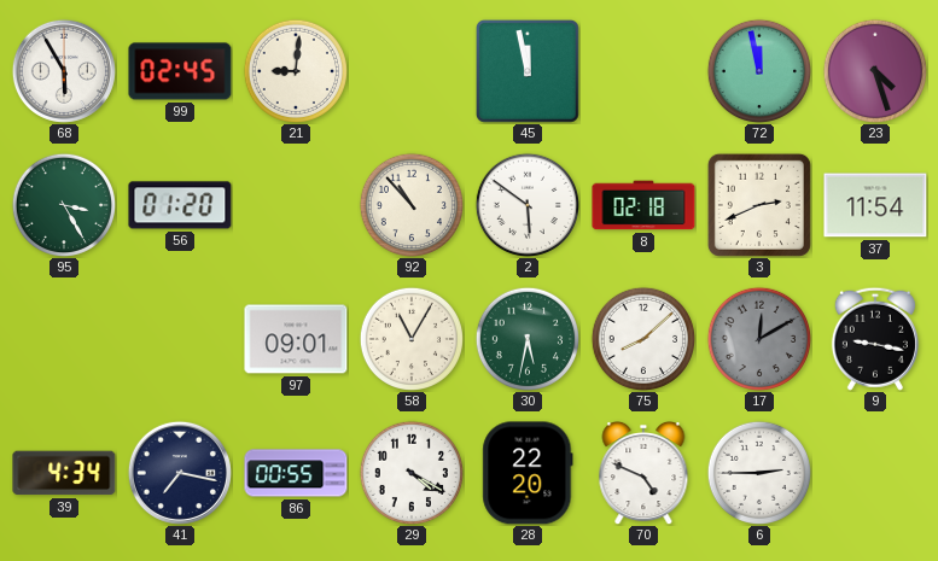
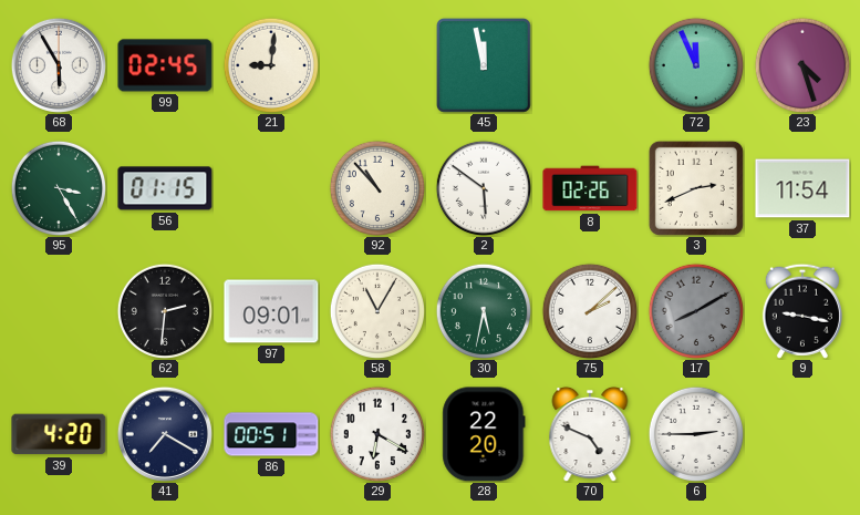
72: 11:58 -> 11:56 (695, 64)
56: 01:20 -> 01:15 (165, 188)
8: 02:18 -> 02:26 (590, 188)
62: none -> 2:31 (164, 310)
75: 8:08 -> 2:08 (589, 310)
17: 12:10 -> 8:10 (695, 310)
39: 4:34 -> 4:20 (59, 434)
41: 7:17 -> 7:20 (165, 434)
86: 00:55 -> 00:51 (271, 434)
29: 4:20 -> 6:20 (376, 433)
